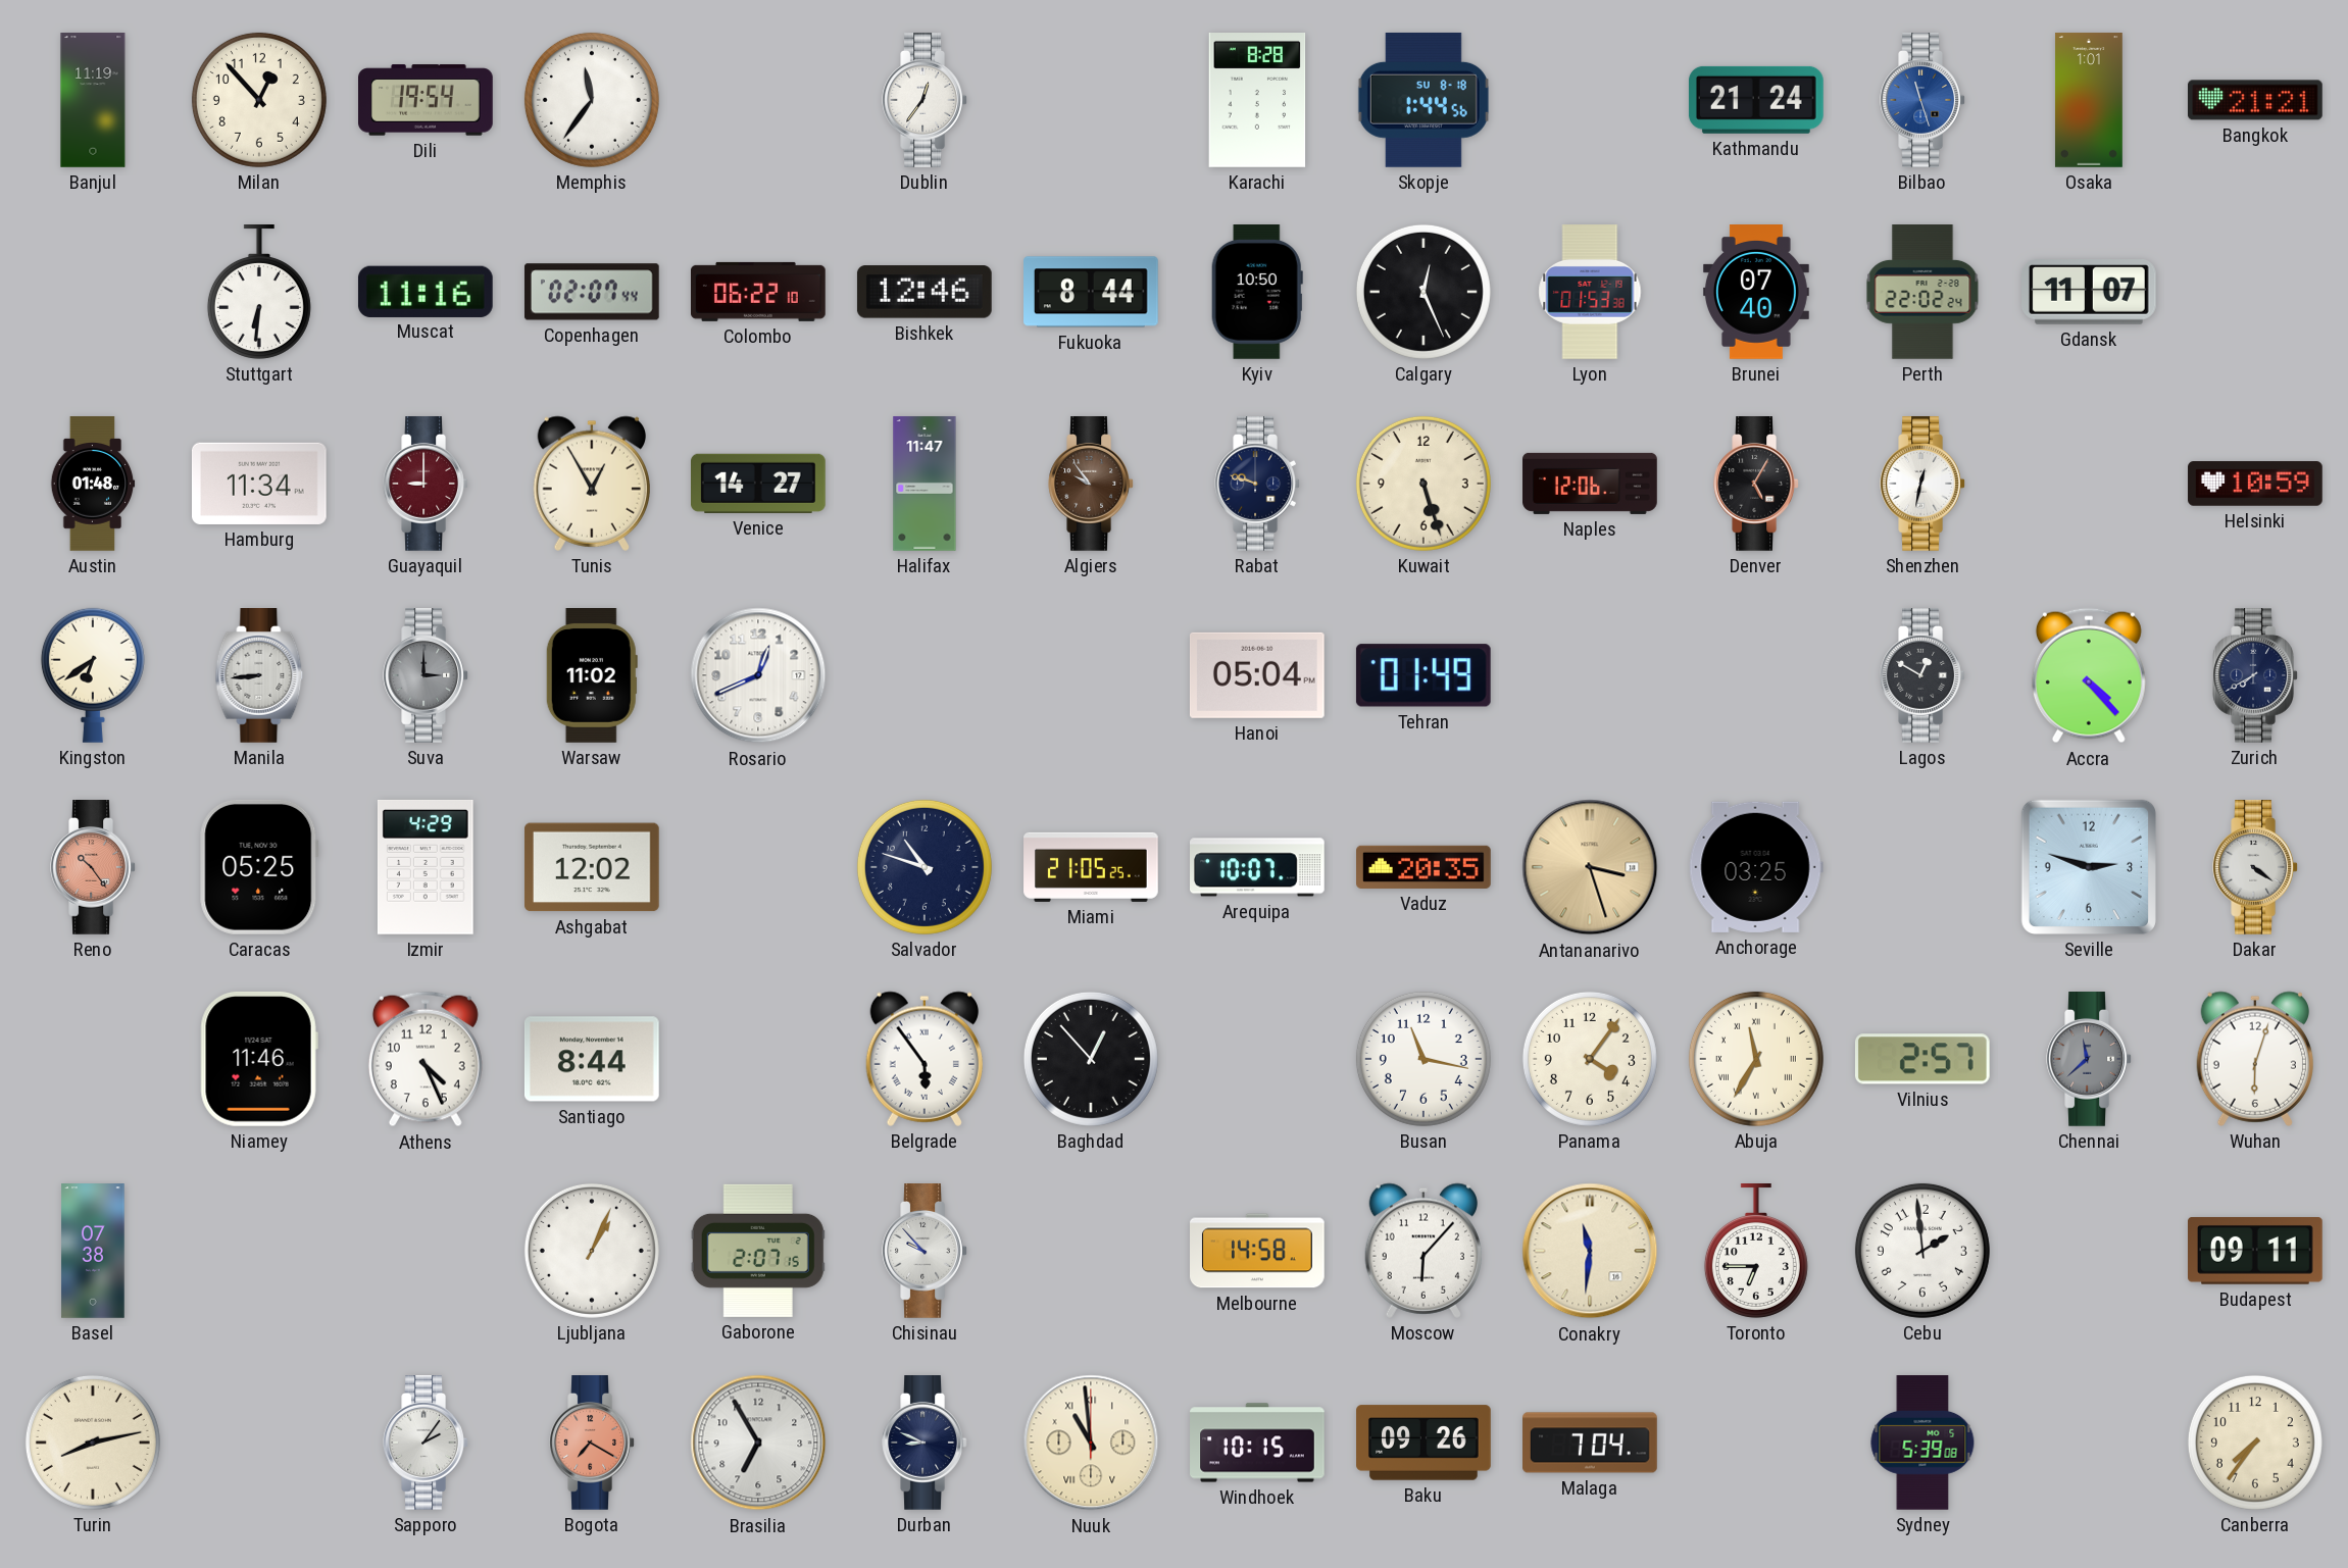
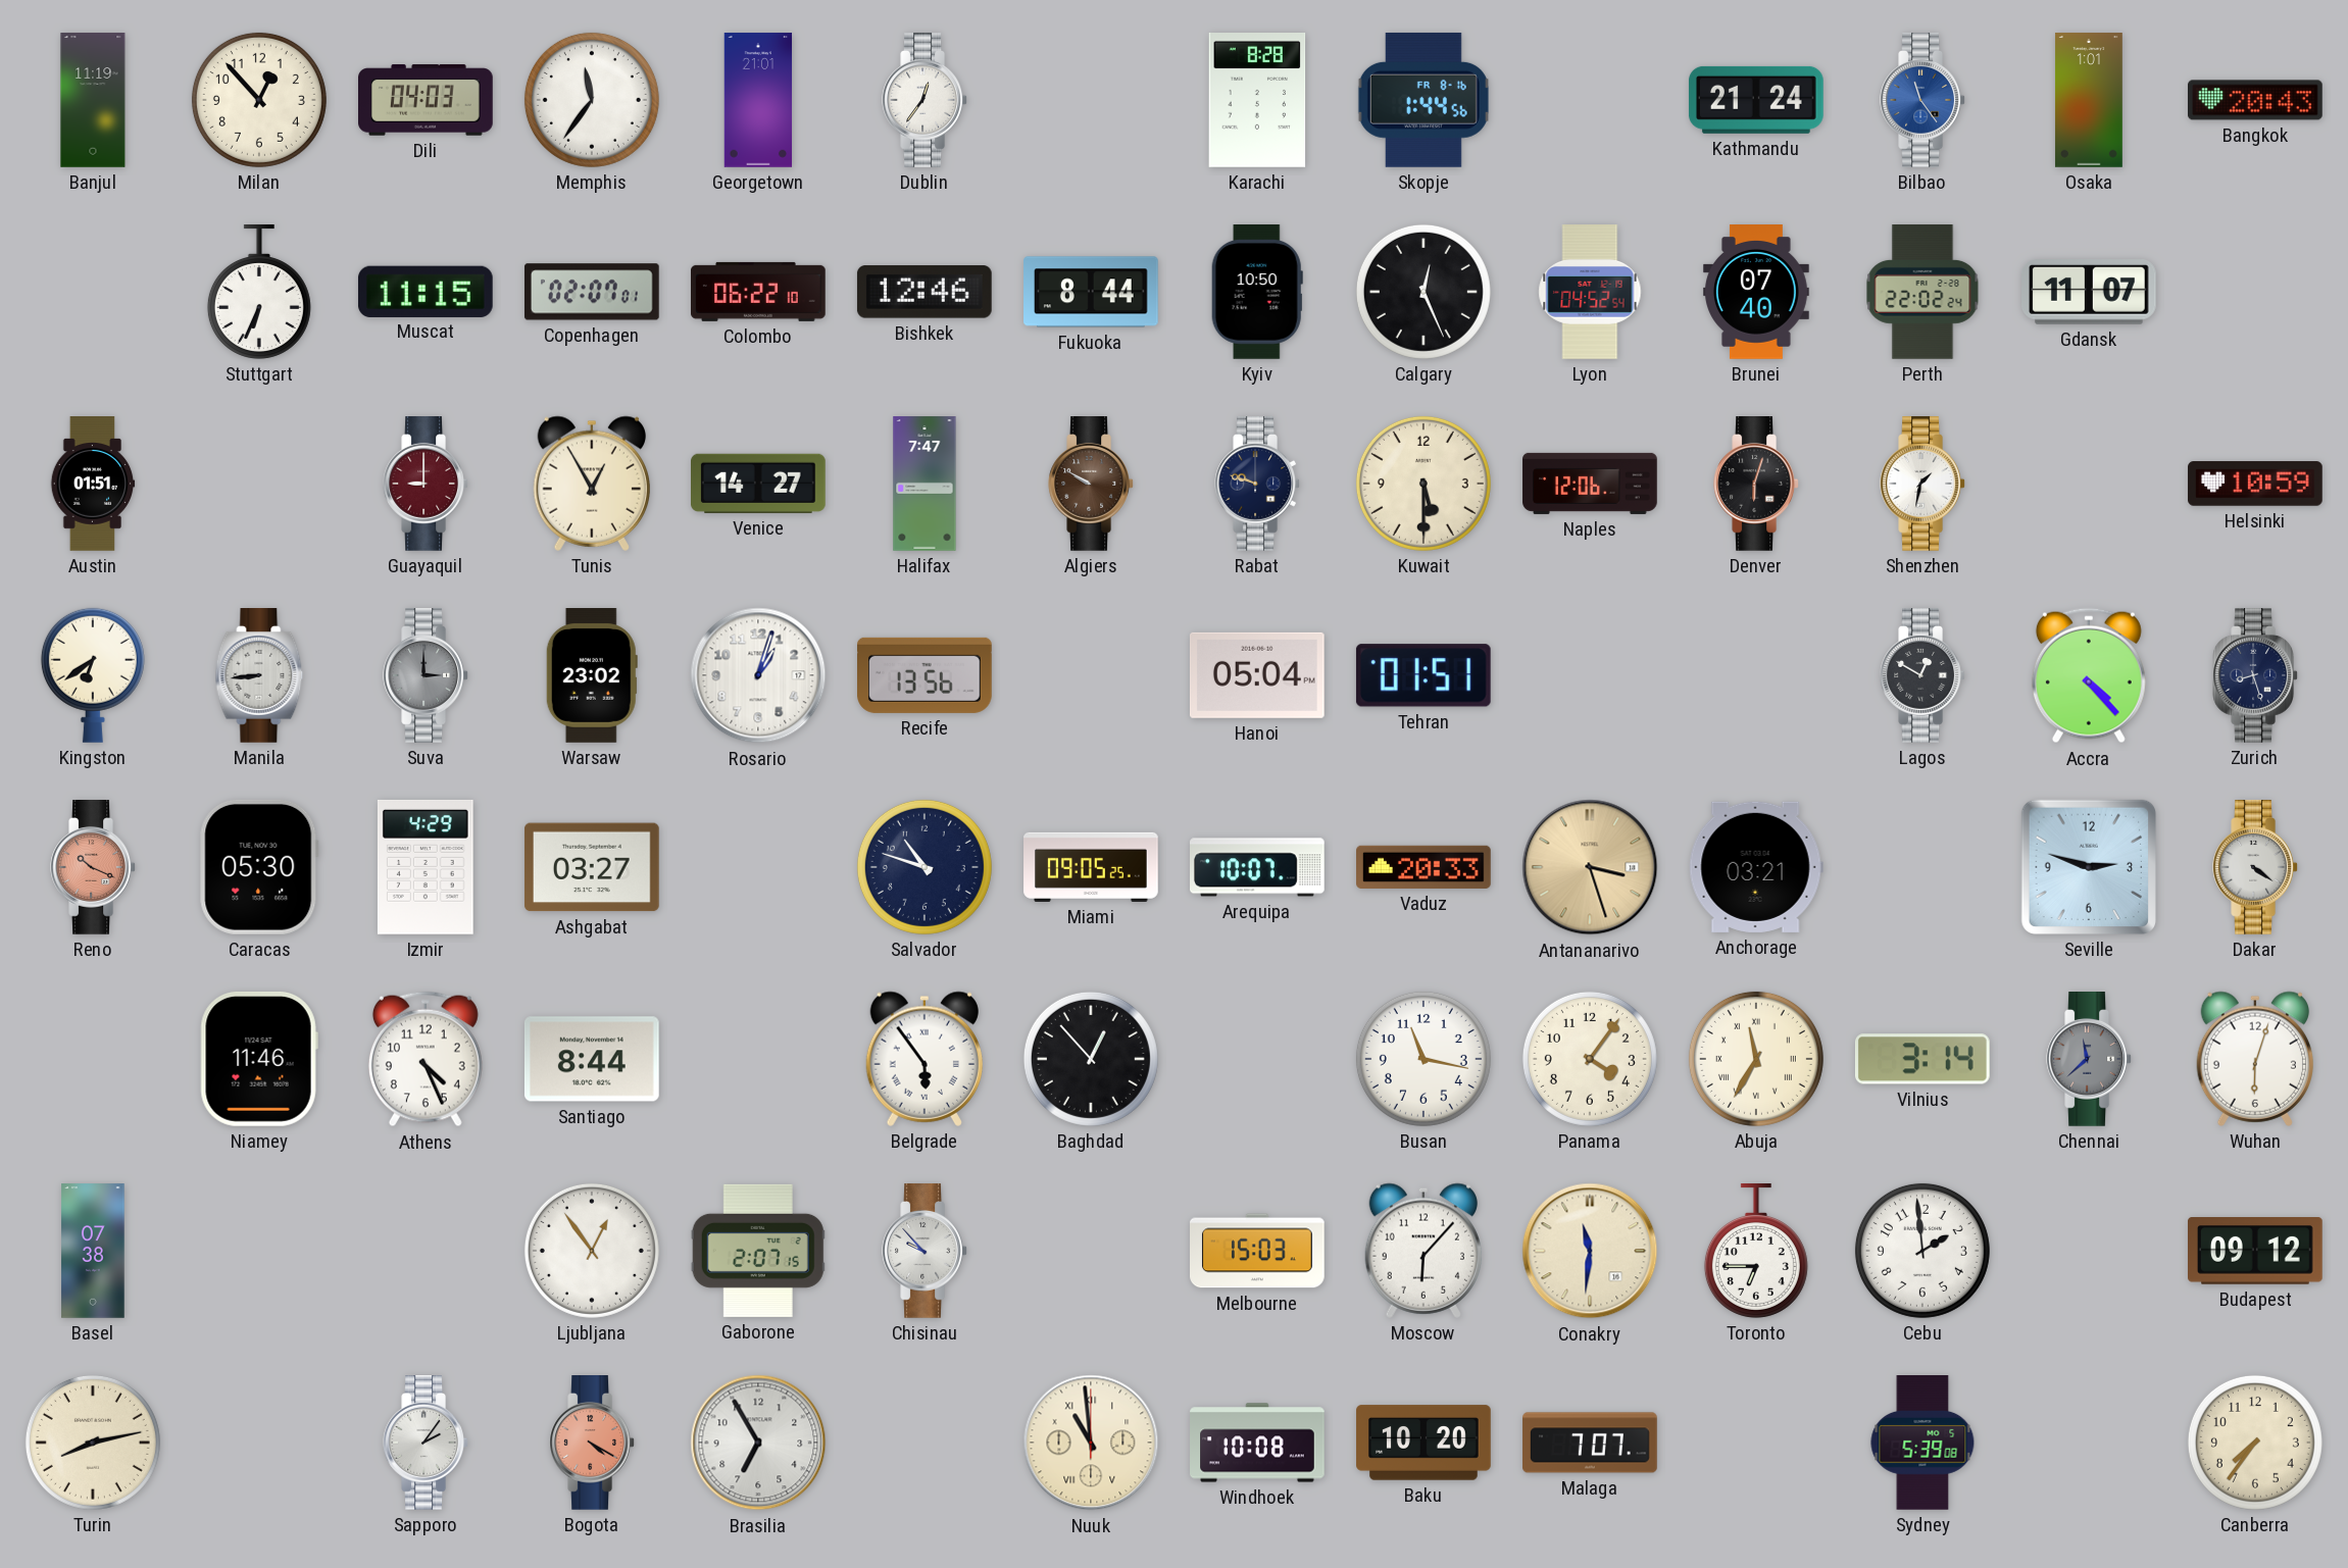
Dili: 19:54 -> 04:03 (427, 100)
Georgetown: none -> 21:01 (758, 100)
Skopje date: SU 8-18 -> FR 8-16 (1423, 100)
Bilbao: 11:27 -> 11:24 (1922, 101)
Bangkok: 21:21 -> 20:43 (2256, 100)
Stuttgart: 6:31 -> 6:34 (259, 293)
Muscat: 11:16 -> 11:15 (426, 291)
Copenhagen: 02:07:44 -> 02:07:01 (592, 292)
Lyon: 01:53 -> 04:52 (1590, 292)
Austin: 01:48 -> 01:51 (93, 484)
Hamburg: 11:34 -> none (260, 484)
Halifax: 11:47 -> 7:47 (925, 484)
Algiers: 9:54 -> 9:50 (1091, 485)
Kuwait: 5:27 -> 5:30 (1423, 484)
Denver: 5:05 -> 6:03 (1756, 485)
Shenzhen: 12:32 -> 1:32 (1922, 485)
Warsaw: 11:02 -> 23:02 (592, 675)
Rosario: 12:41 -> 1:03 (758, 675)
Recife: none -> 13:56 (926, 675)
Tehran: 01:49 -> 01:51 (1423, 675)
Zurich: 7:40 -> 8:27 (2255, 676)
Reno: 10:24 -> 10:19 (93, 868)
Caracas: 05:25 -> 05:30 (259, 867)
Ashgabat: 12:02 -> 03:27 (592, 867)
Miami: 21:05 -> 09:05 (1091, 867)
Vaduz: 20:35 -> 20:33 (1425, 867)
Anchorage: 03:25 -> 03:21 (1756, 867)
Vilnius: 2:57 -> 3:14 (1922, 1059)
Ljubljana: 1:04 -> 12:54 (592, 1251)
Melbourne: 14:58 -> 15:03 (1258, 1251)
Budapest: 09:11 -> 09:12 (2256, 1252)
Bogota: 7:20 -> 4:20 (592, 1444)
Durban: 8:49 -> none (925, 1444)
Windhoek: 10:15 -> 10:08 (1257, 1443)
Baku: 09:26 -> 10:20 (1423, 1443)
Malaga: 7:04 -> 7:07 (1590, 1443)
